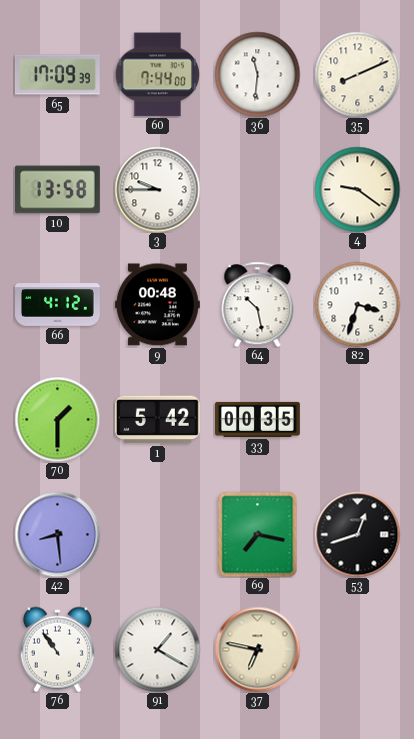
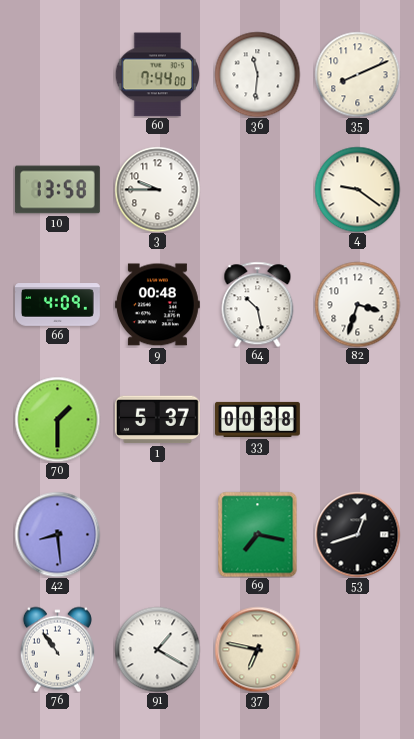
65: 17:09 -> none (57, 75)
66: 4:12 -> 4:09 (58, 305)
1: 5:42 -> 5:37 (157, 420)
33: 00:35 -> 00:38 (258, 419)
